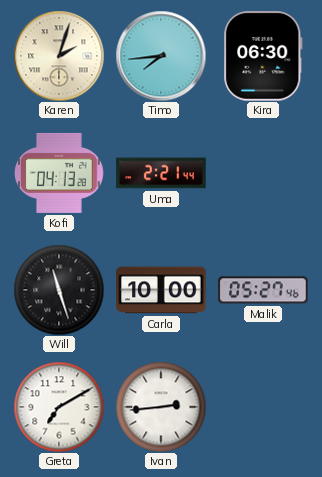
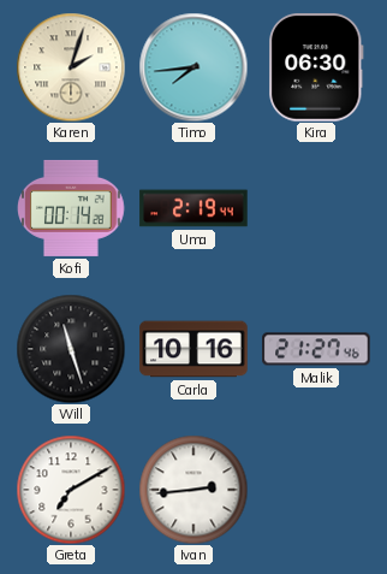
Kofi: 04:13 -> 00:14 (72, 208)
Uma: 2:21 -> 2:19 (194, 208)
Carla: 10:00 -> 10:16 (194, 349)
Malik: 05:27 -> 21:27 (316, 349)
